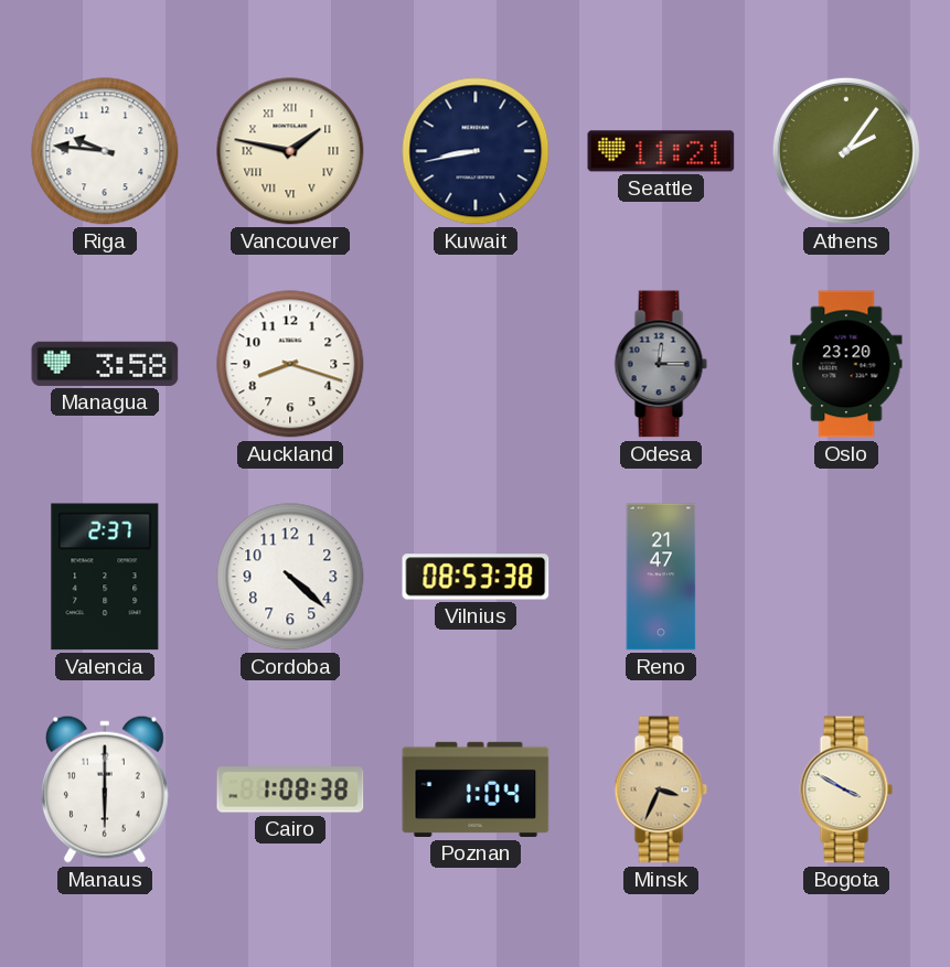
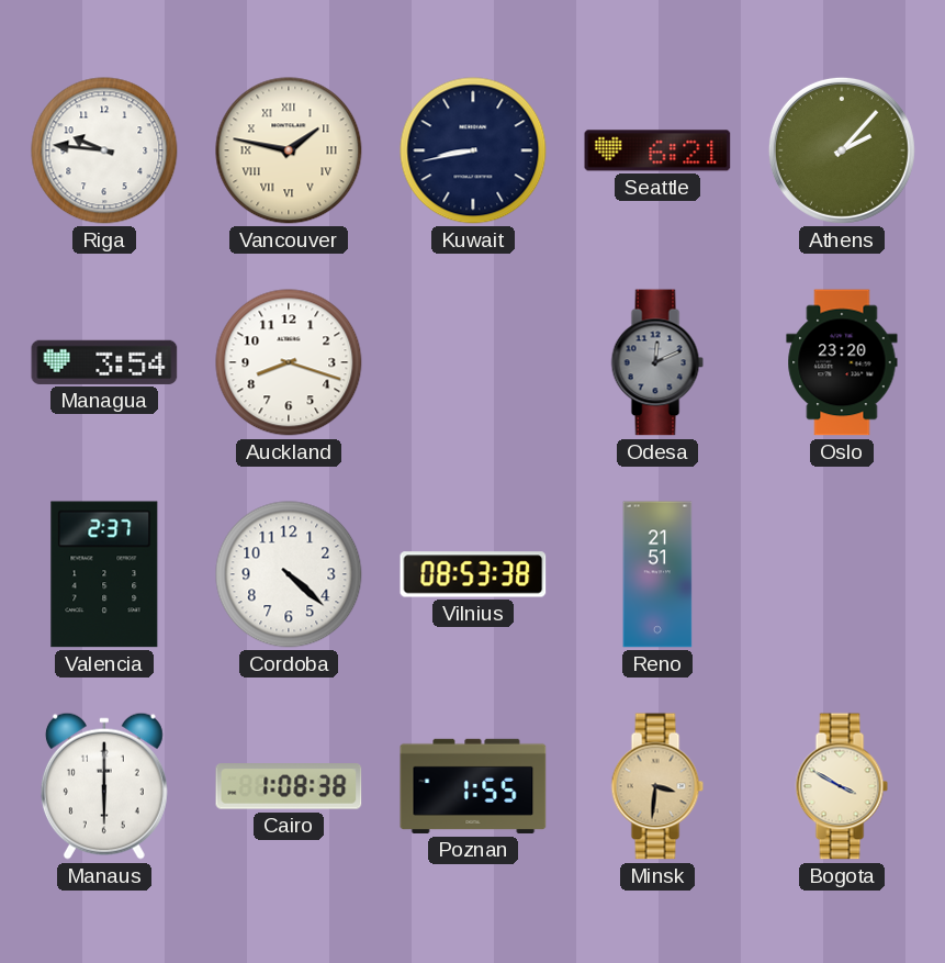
Seattle: 11:21 -> 6:21 (657, 150)
Athens: 2:06 -> 2:07 (842, 150)
Managua: 3:58 -> 3:54 (104, 362)
Odesa: 12:15 -> 12:11 (657, 362)
Reno: 21:47 -> 21:51 (657, 574)
Poznan: 1:04 -> 1:55 (473, 786)
Minsk: 3:34 -> 3:31 (657, 786)
